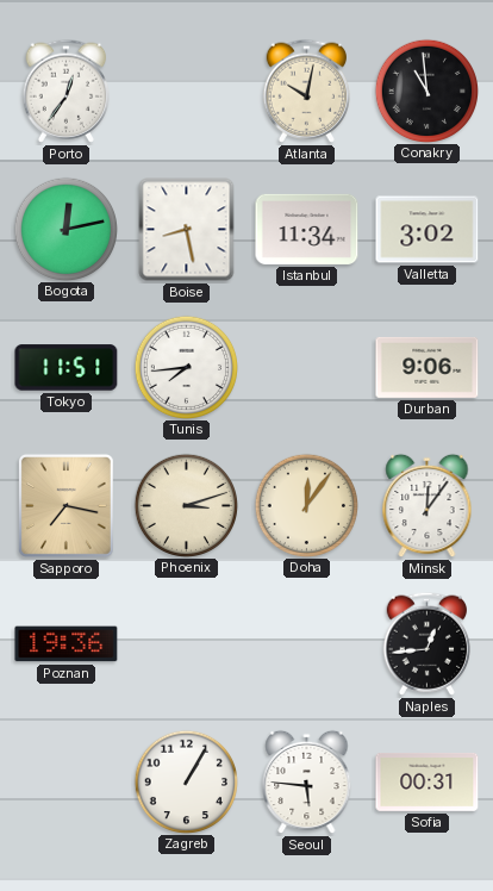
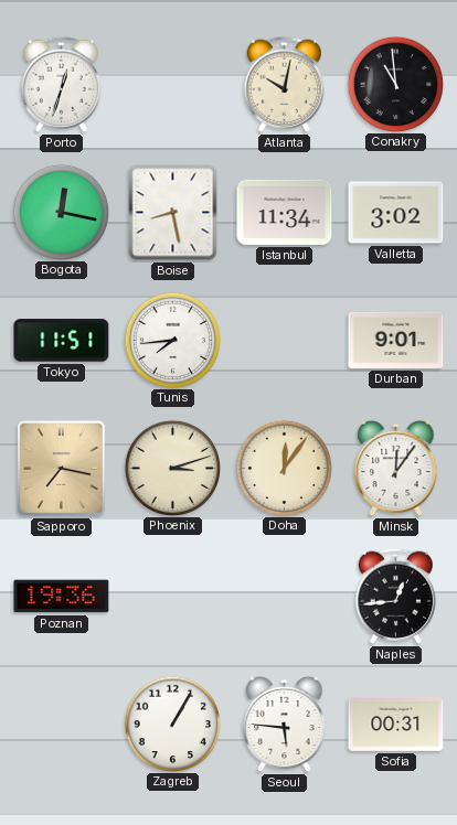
Porto: 12:36 -> 12:33 (61, 84)
Bogota: 12:13 -> 12:17 (61, 212)
Durban: 9:06 -> 9:01 (396, 340)
